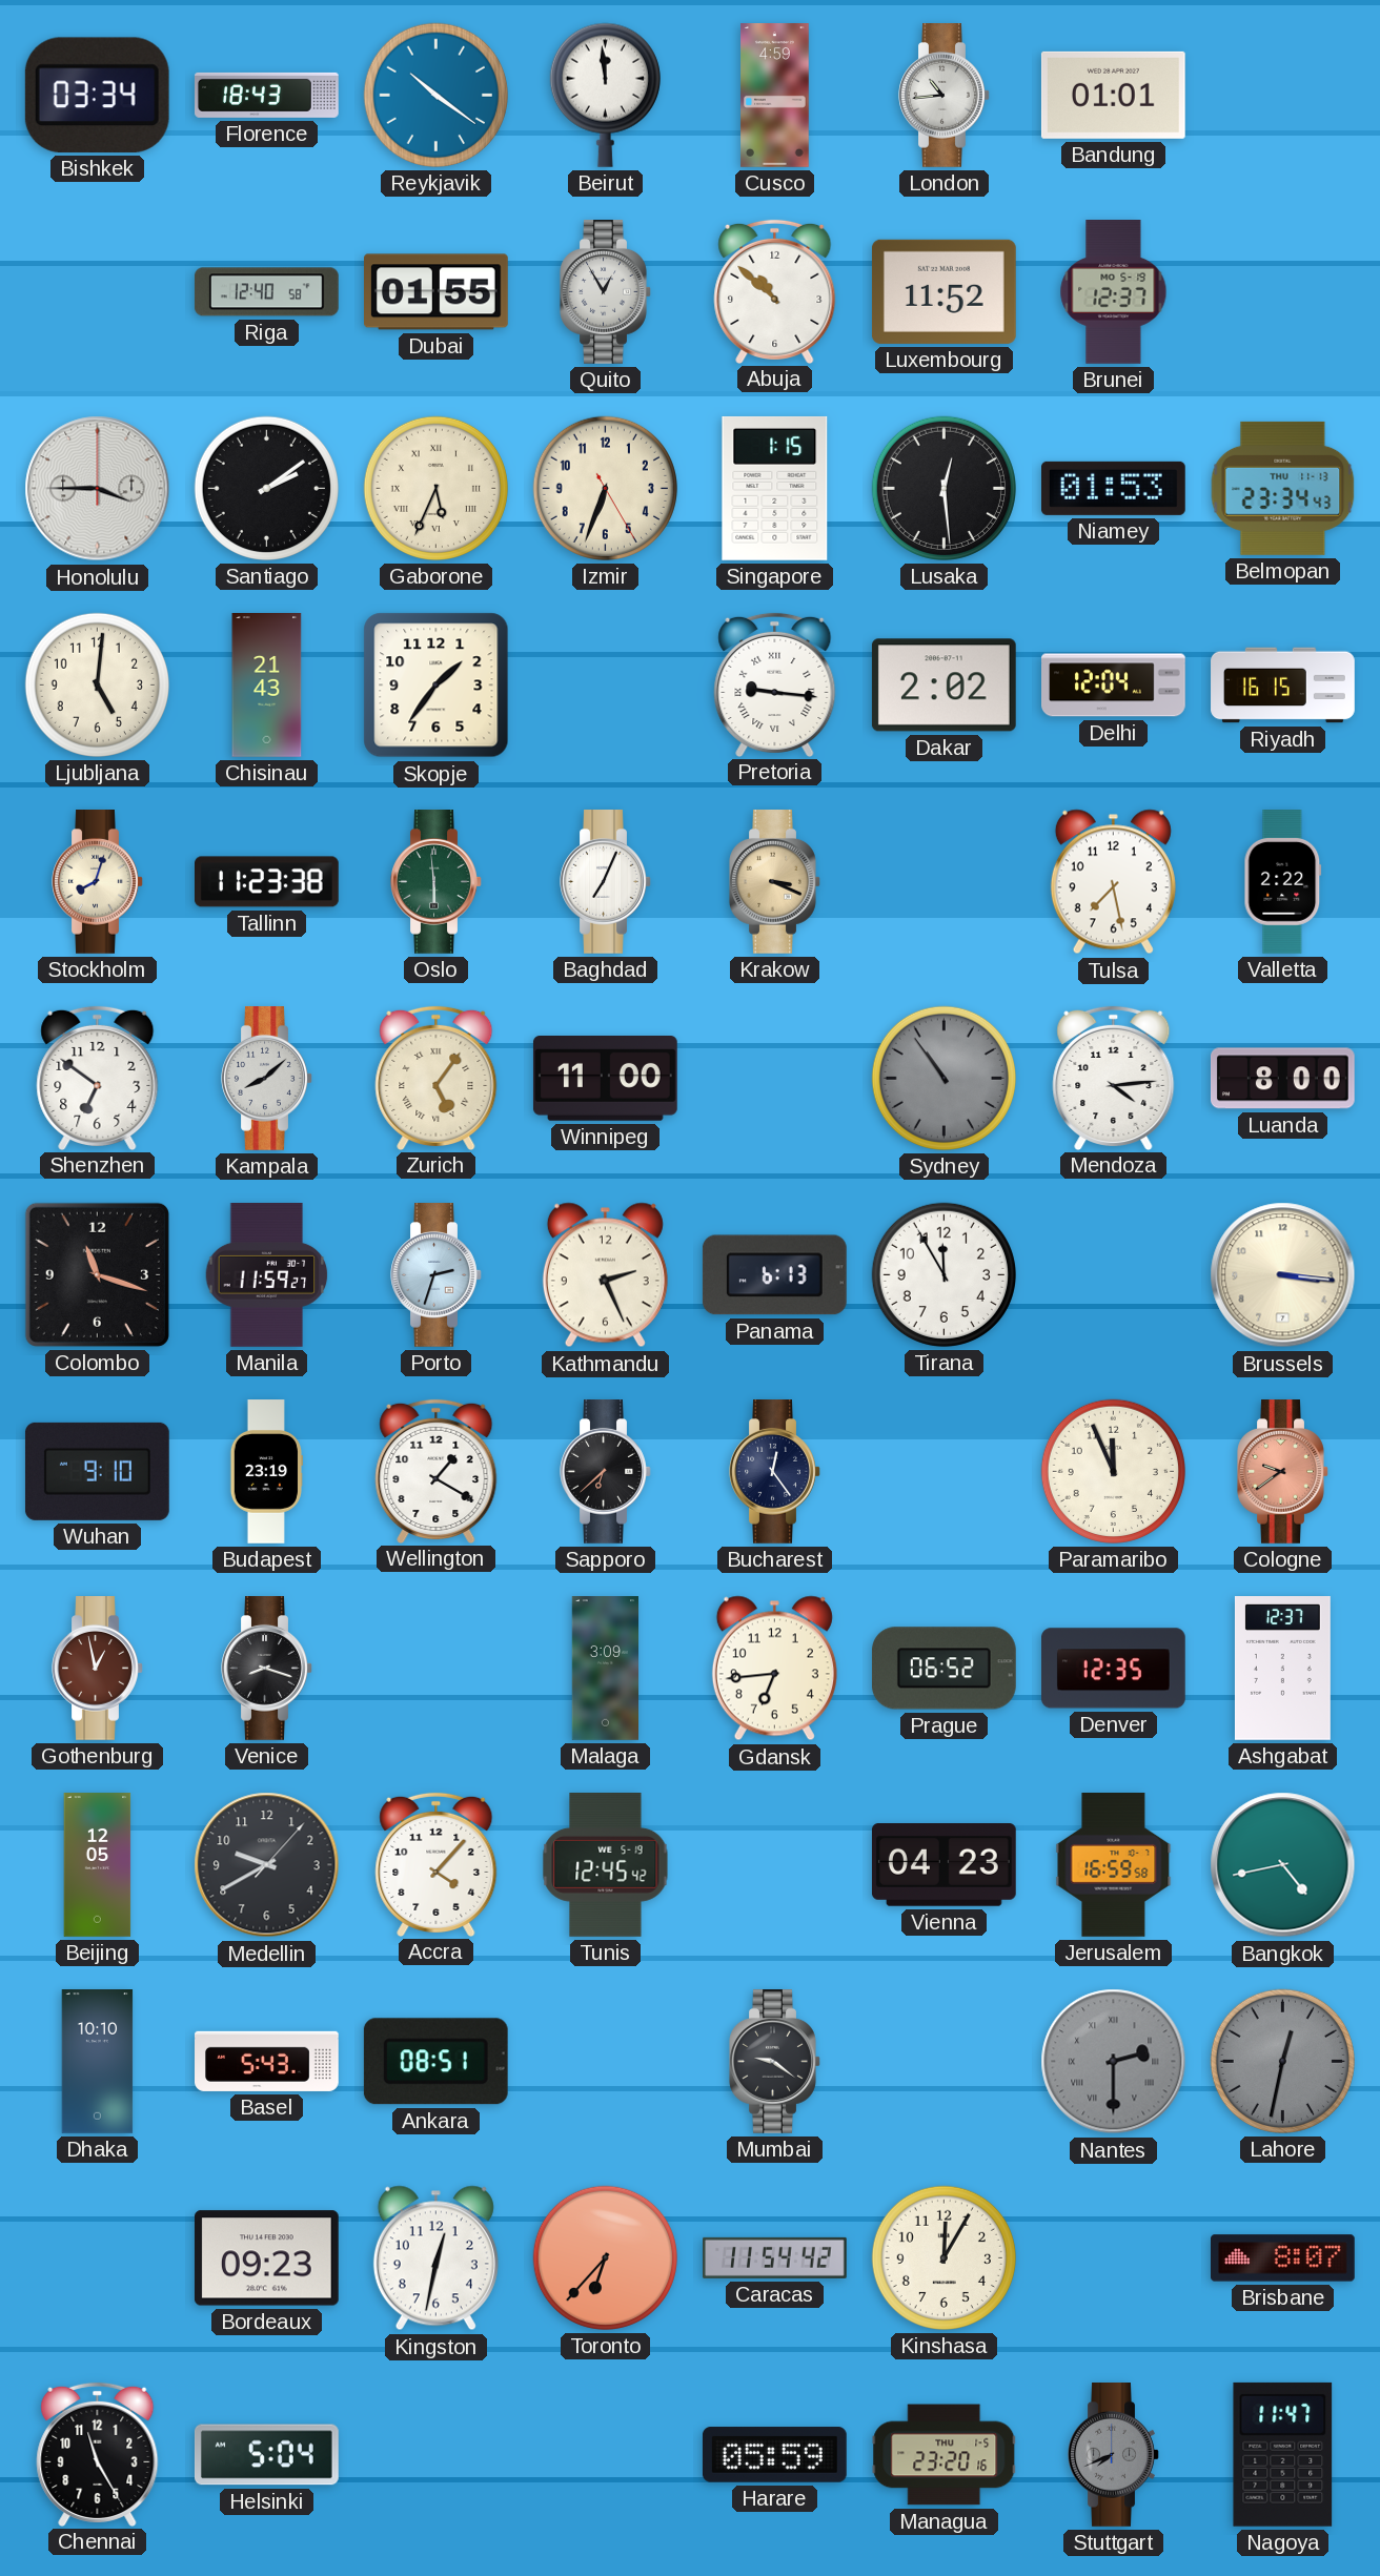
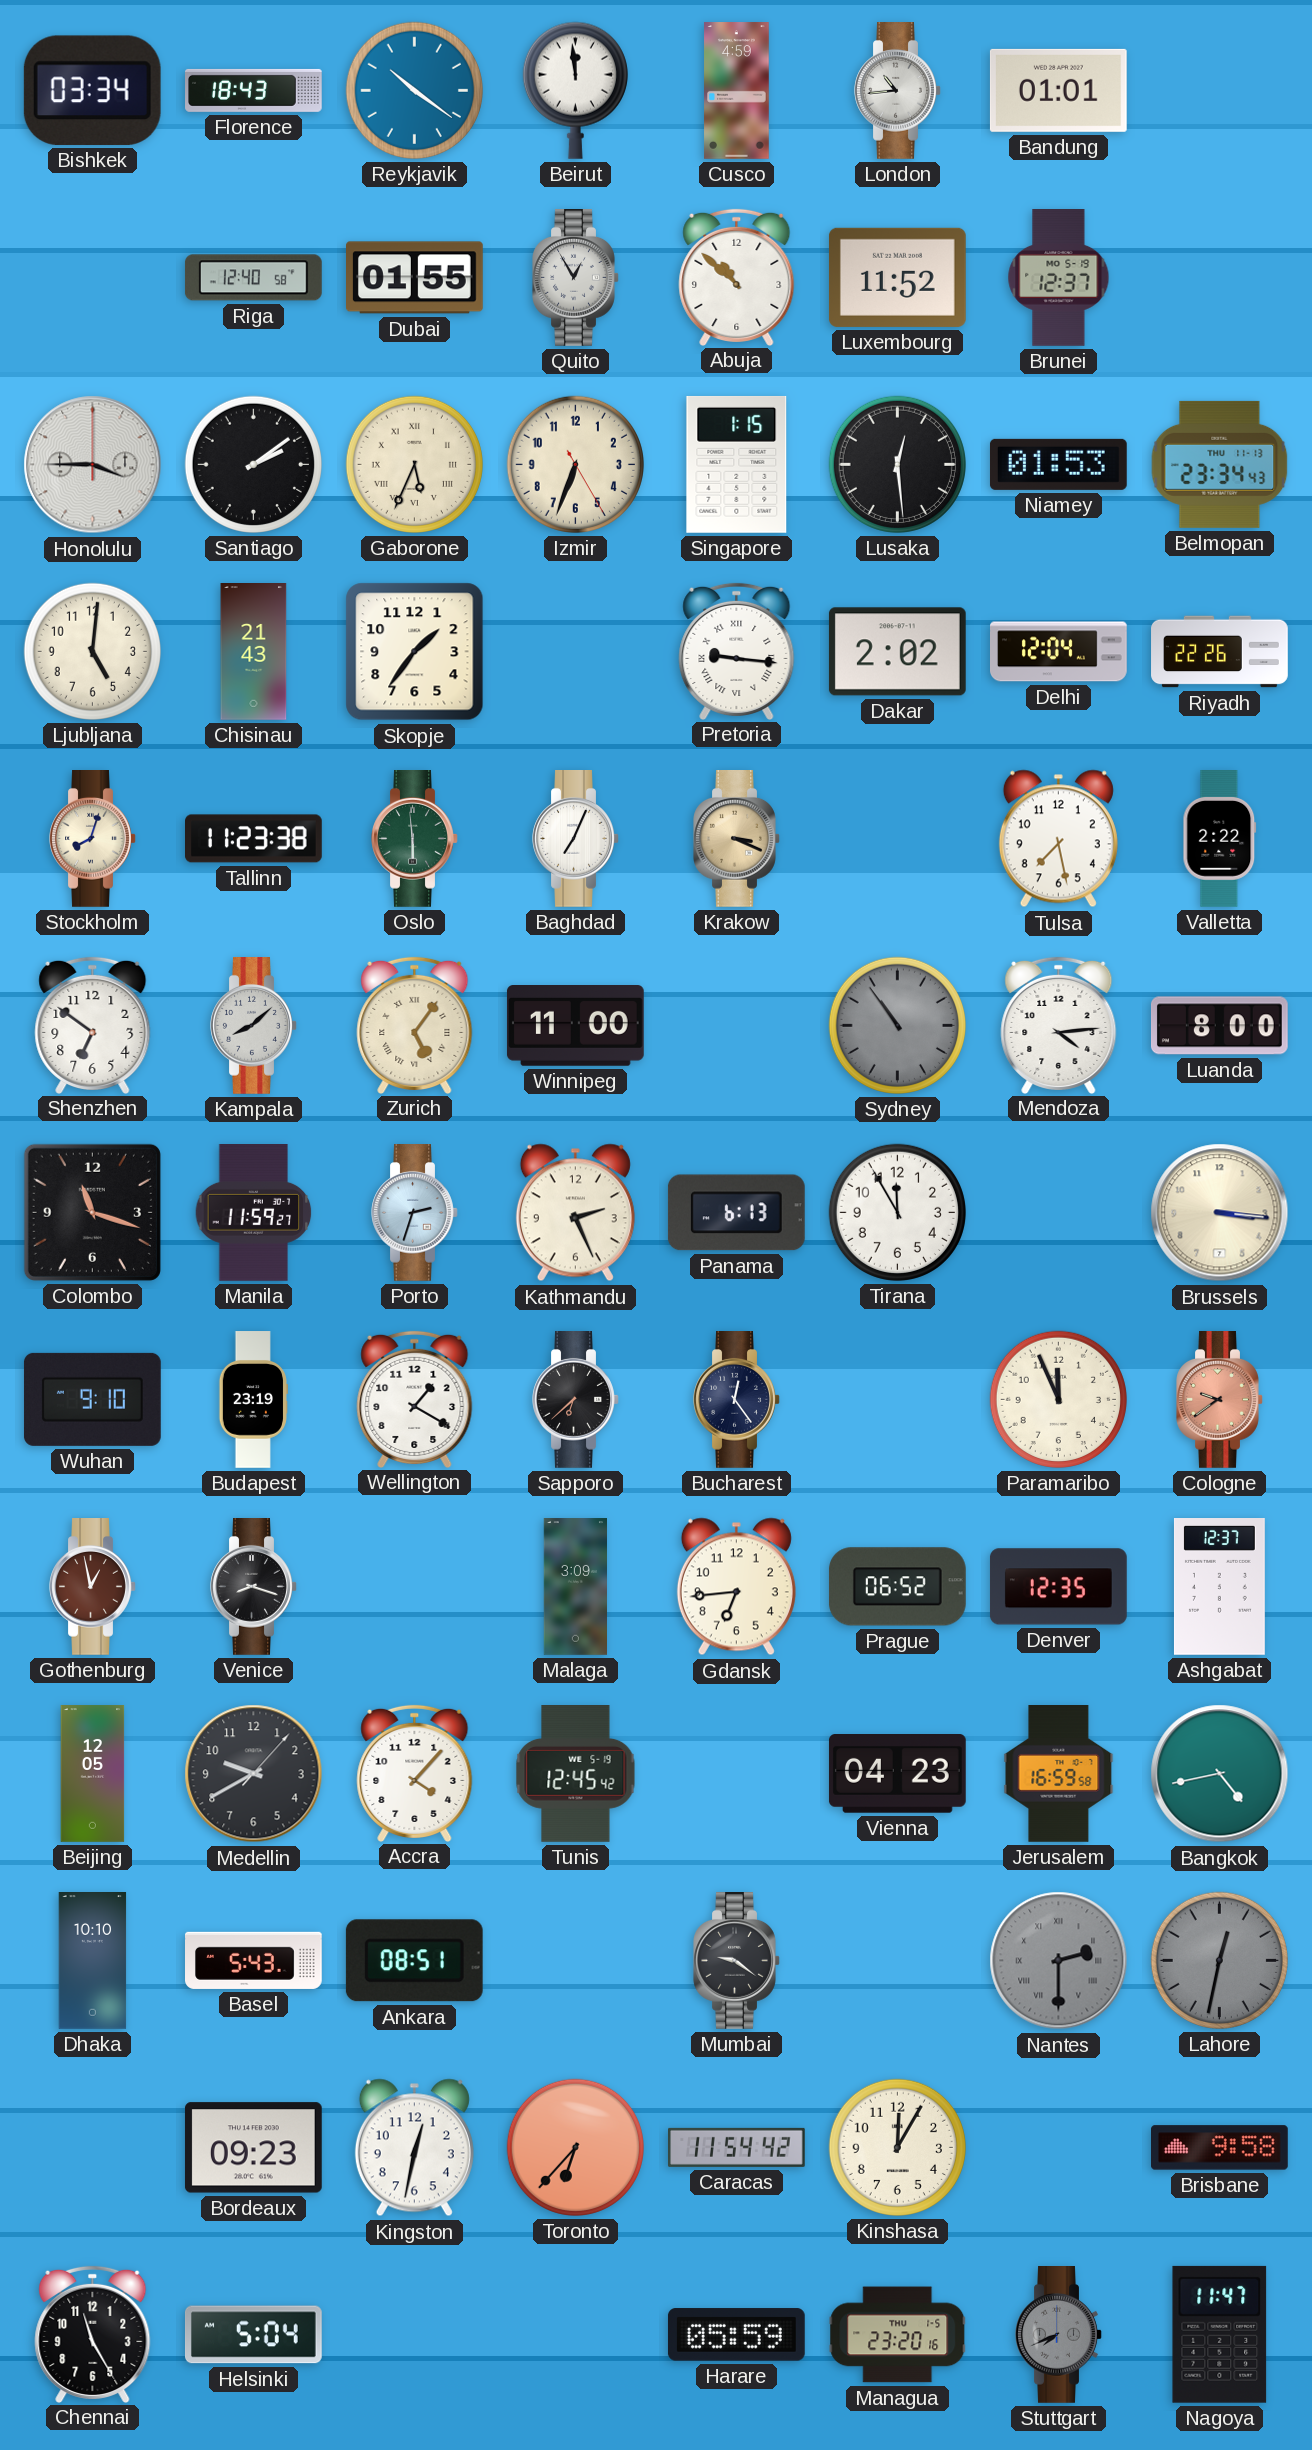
Riyadh: 16:15 -> 22:26 (1220, 652)
Brisbane: 8:07 -> 9:58 (1220, 2148)
